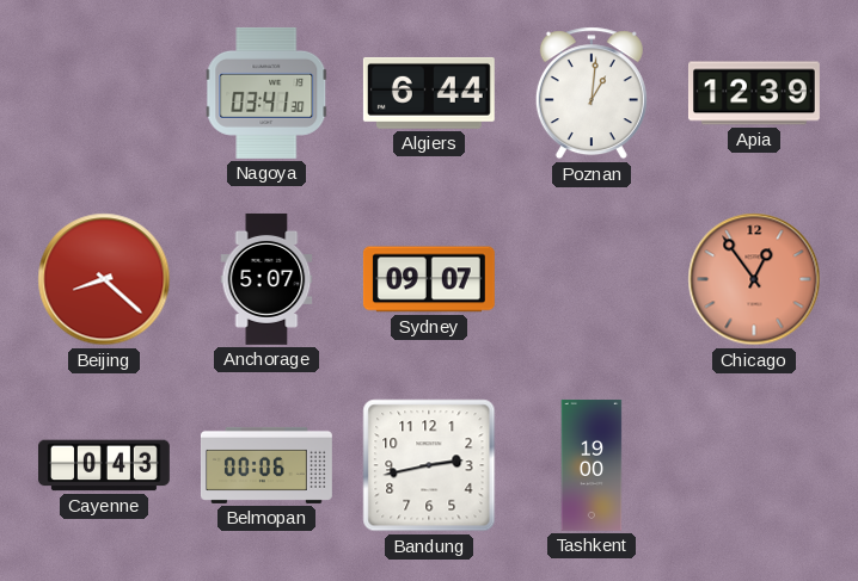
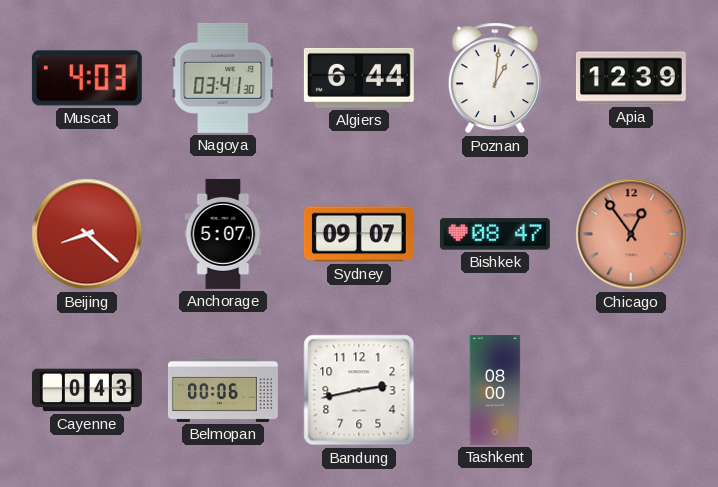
Muscat: none -> 4:03 (87, 78)
Bishkek: none -> 08:47 (495, 234)
Tashkent: 19:00 -> 08:00 (495, 390)
